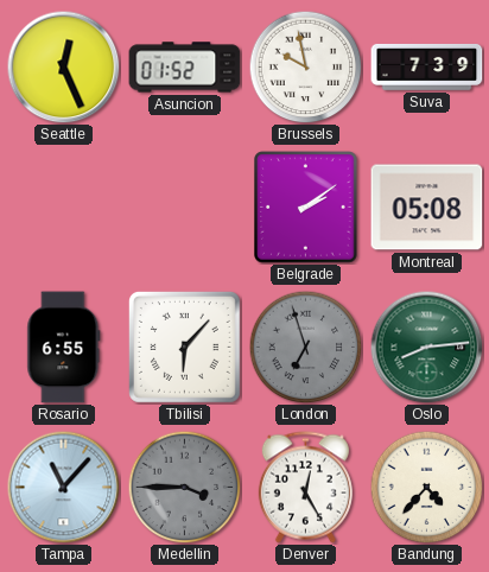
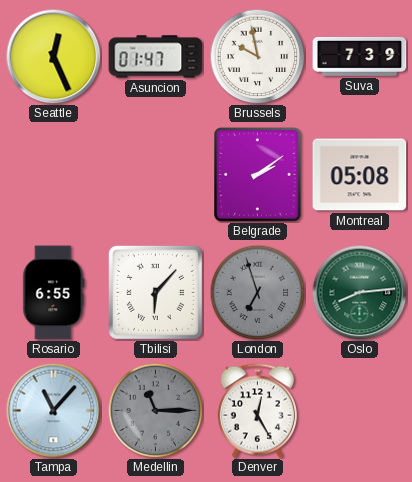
Asuncion: 01:52 -> 01:47 (156, 57)
Medellin: 3:45 -> 11:15 (155, 410)
Bandung: 4:37 -> none (426, 487)
